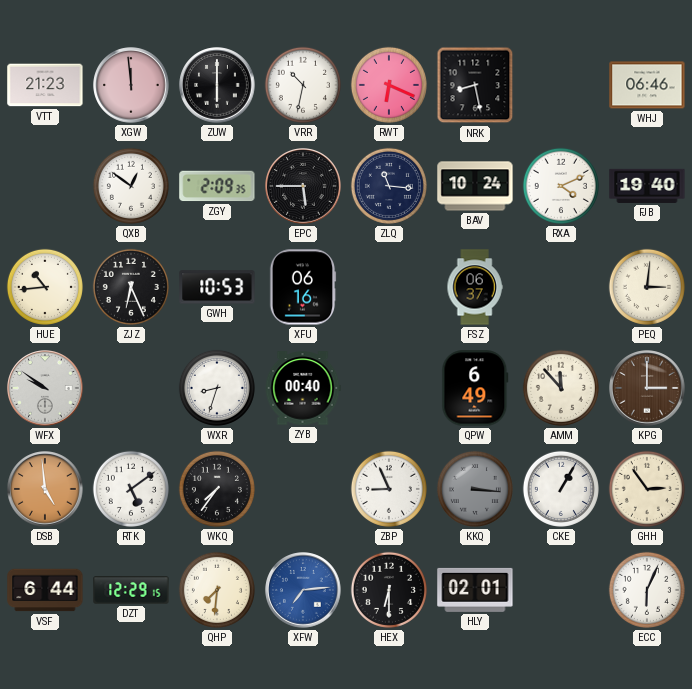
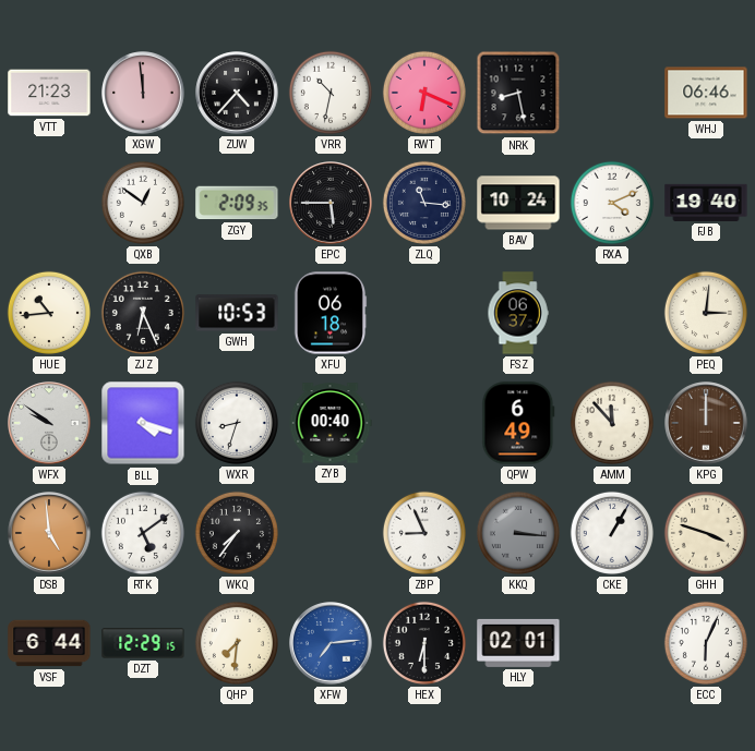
ZUW: 6:00 -> 4:37 (237, 93)
XFU: 06:16 -> 06:18 (331, 313)
BLL: none -> 4:18 (143, 423)
KPG: 3:00 -> 12:00 (706, 423)
GHH: 2:54 -> 3:48 (706, 533)
